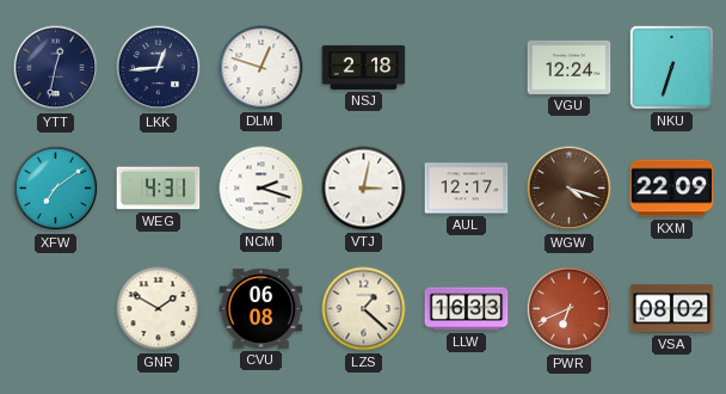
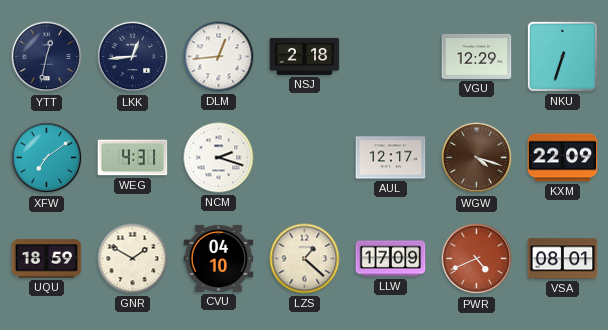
DLM: 12:48 -> 12:44 (219, 57)
VGU: 12:24 -> 12:29 (477, 56)
VTJ: 3:02 -> none (364, 189)
UQU: none -> 18:59 (47, 259)
CVU: 06:08 -> 04:10 (219, 258)
LLW: 16:33 -> 17:09 (391, 259)
PWR: 6:41 -> 4:41 (477, 259)
VSA: 08:02 -> 08:01 (563, 259)
